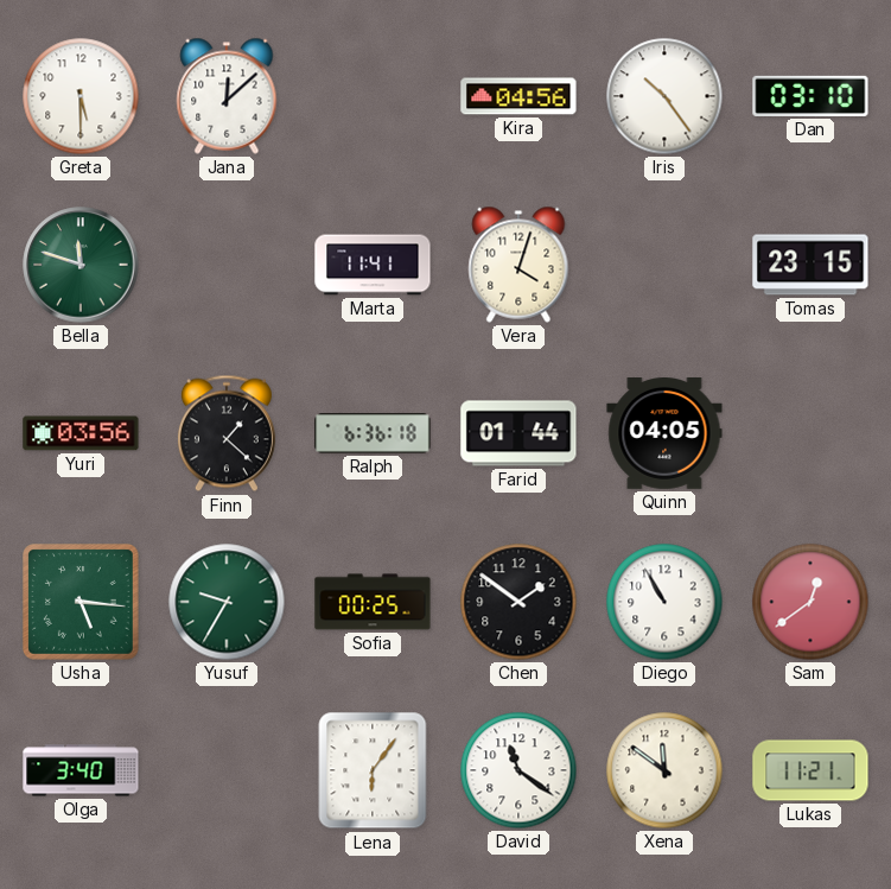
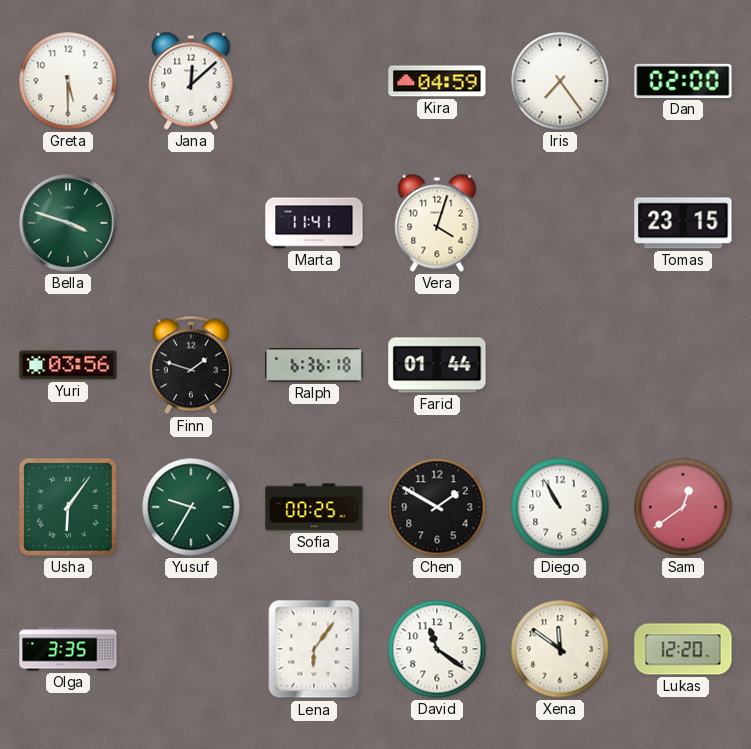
Kira: 04:56 -> 04:59 (437, 81)
Iris: 10:24 -> 7:24 (560, 81)
Dan: 03:10 -> 02:00 (683, 81)
Bella: 11:48 -> 3:48 (68, 223)
Finn: 1:22 -> 1:48 (191, 365)
Quinn: 04:05 -> none (664, 434)
Usha: 5:16 -> 6:06 (69, 508)
Chen: 1:51 -> 1:50 (437, 507)
Olga: 3:40 -> 3:35 (68, 649)
Lukas: 11:21 -> 12:20 (683, 649)
